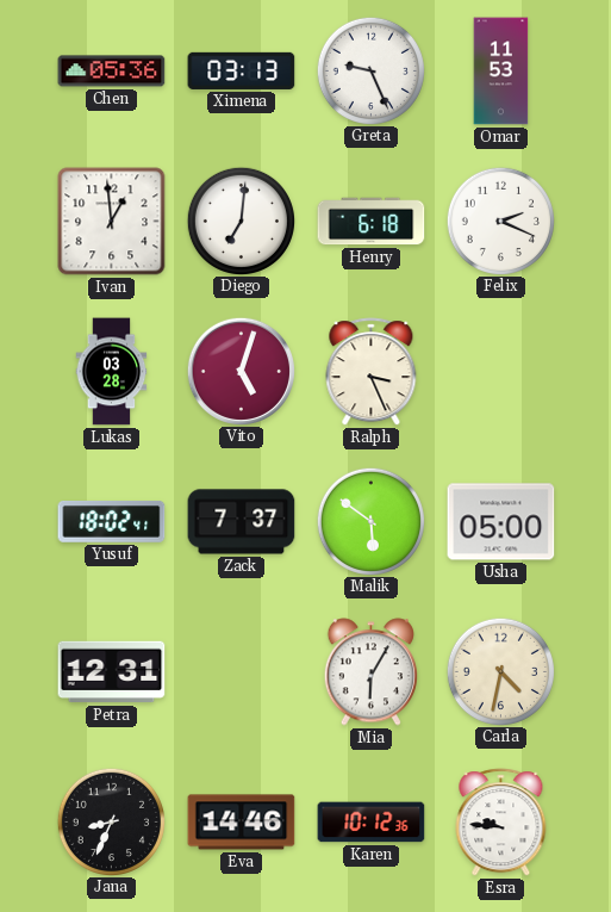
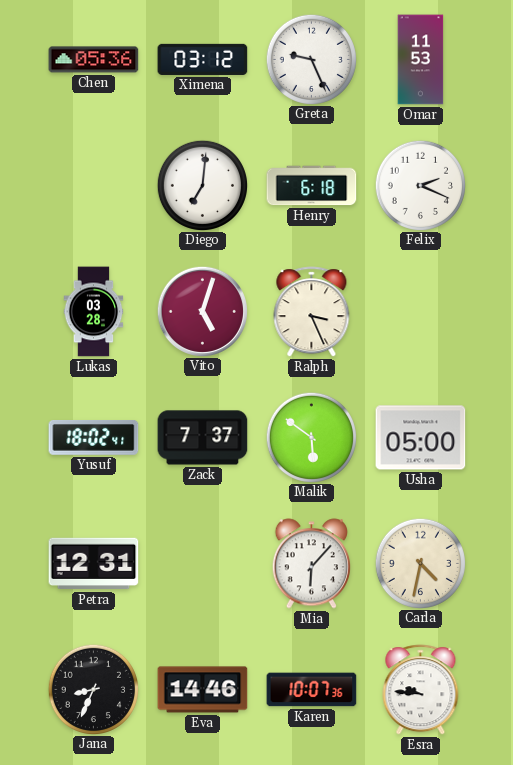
Ximena: 03:13 -> 03:12 (203, 59)
Ivan: 12:59 -> none (112, 222)
Mia: 6:05 -> 6:07 (311, 564)
Karen: 10:12 -> 10:07 (312, 690)
